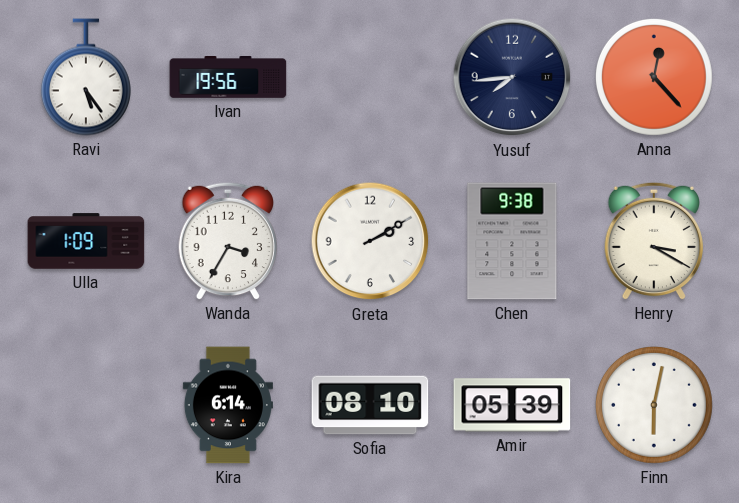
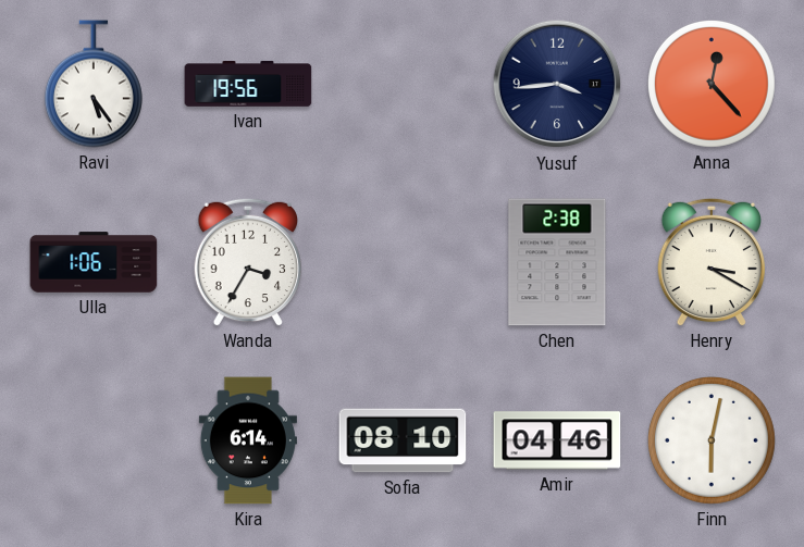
Yusuf: 7:44 -> 3:44 (557, 84)
Ulla: 1:09 -> 1:06 (94, 262)
Greta: 2:10 -> none (370, 241)
Chen: 9:38 -> 2:38 (557, 262)
Amir: 05:39 -> 04:46 (557, 440)
